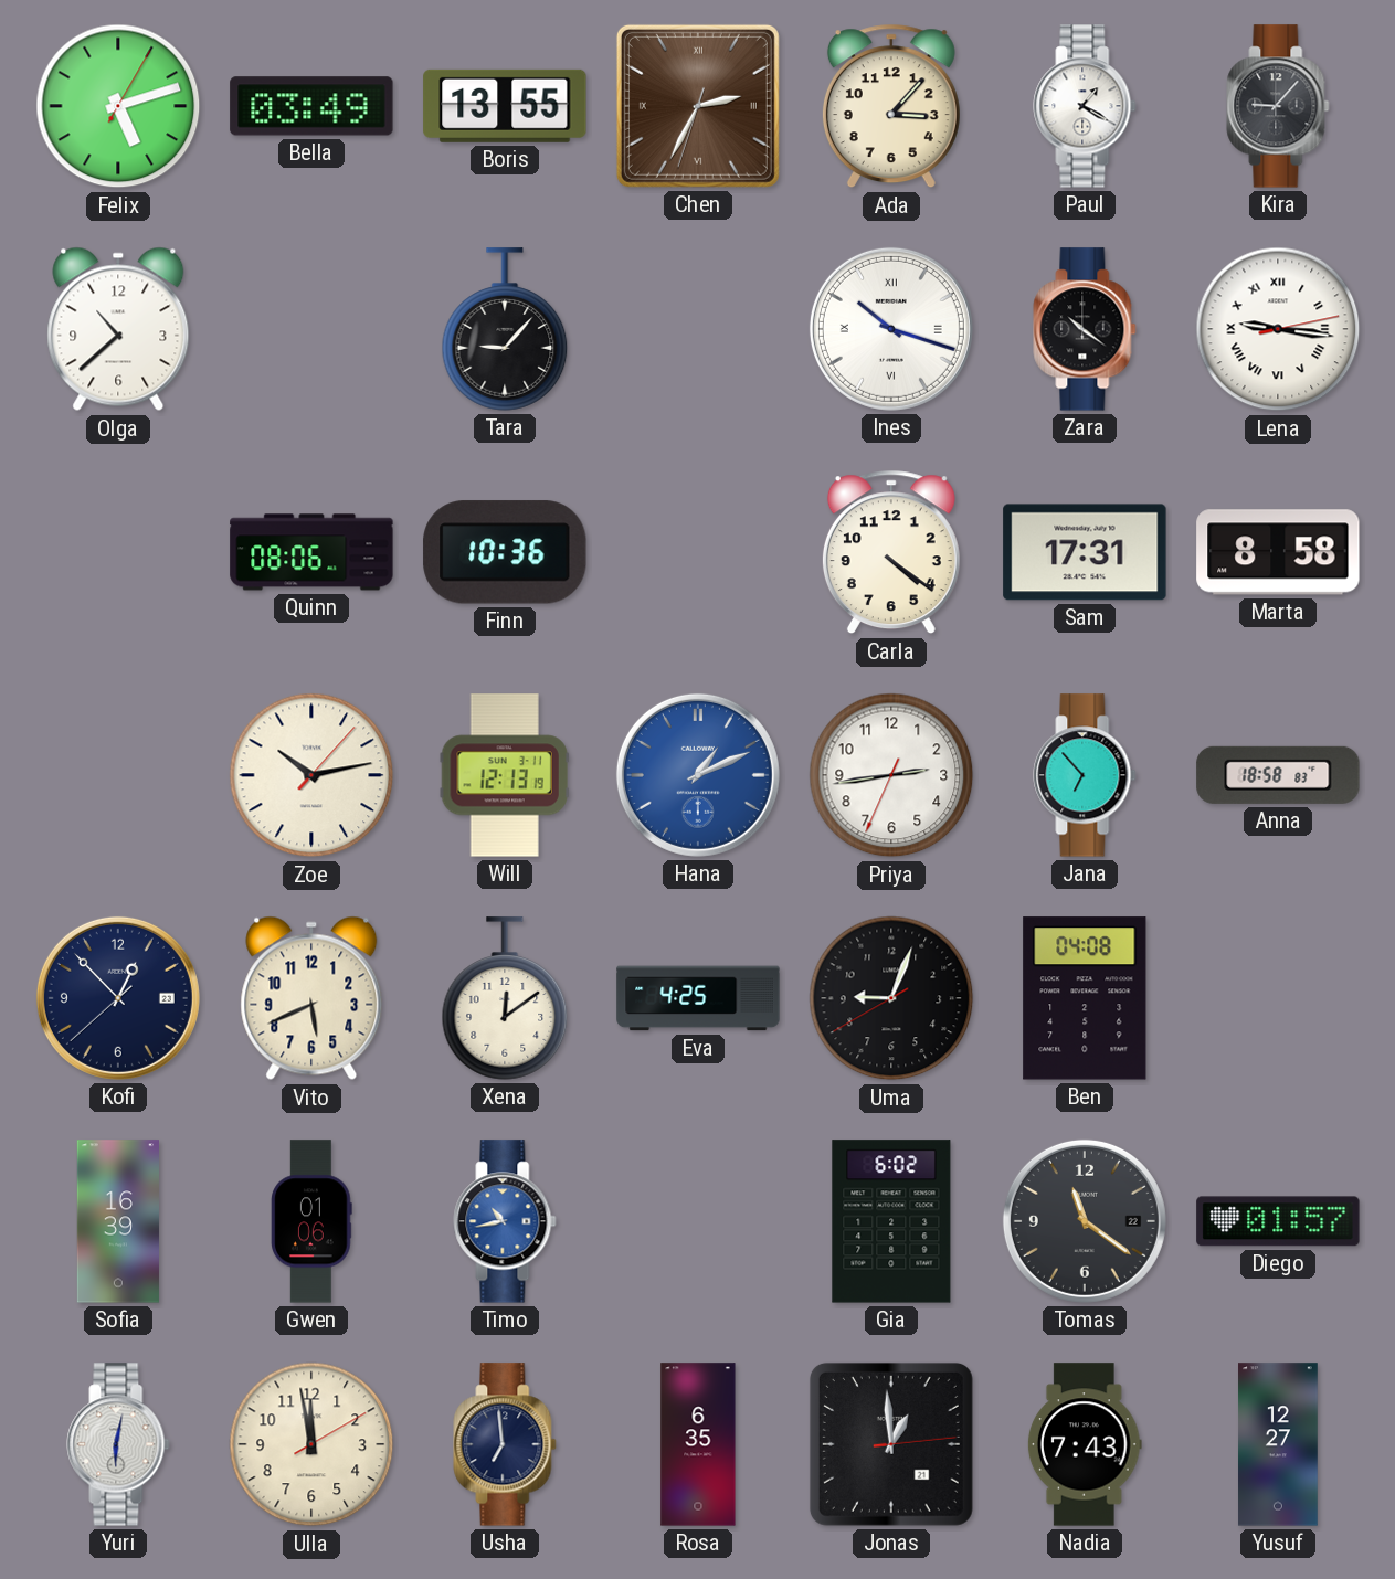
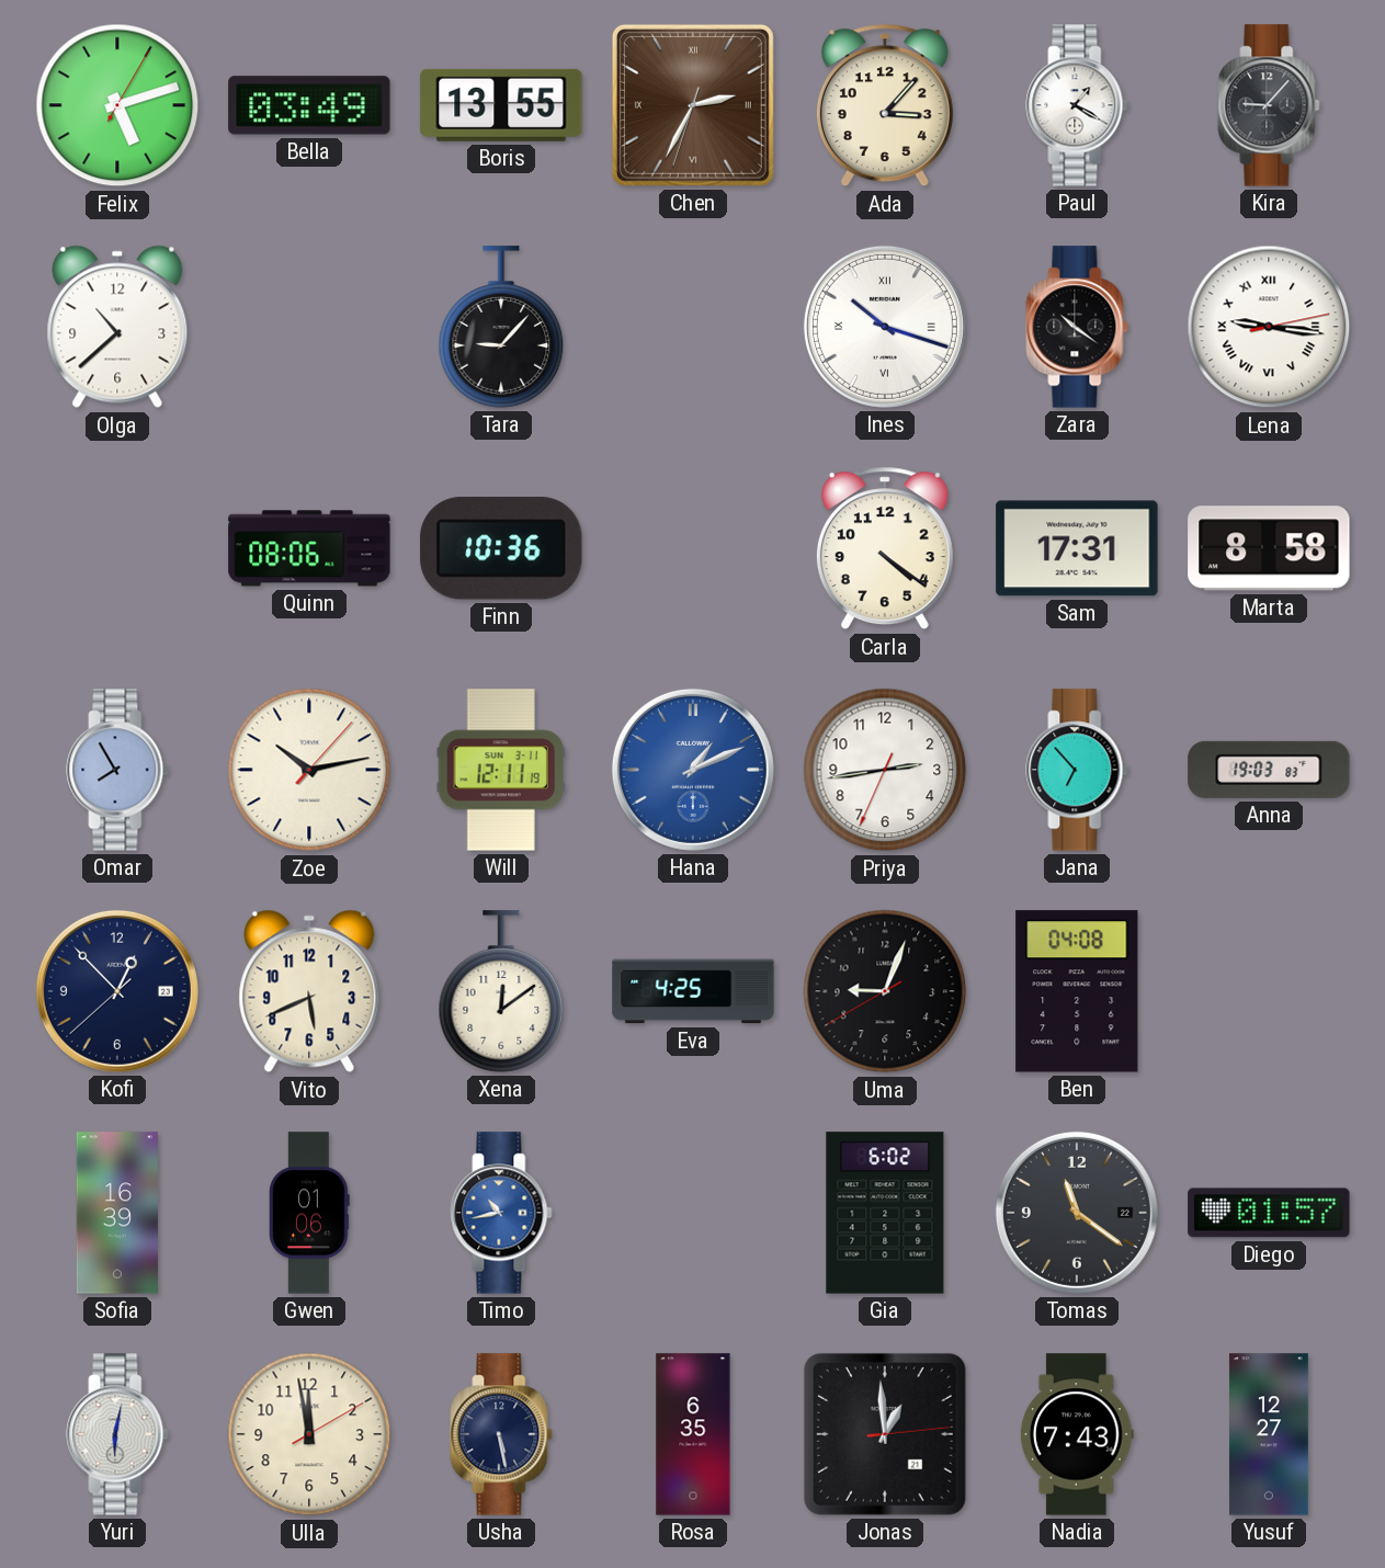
Omar: none -> 7:55 (117, 770)
Will: 12:13 -> 12:11 (501, 770)
Anna: 18:58 -> 19:03 (1269, 770)
Usha: 6:59 -> 5:28 (501, 1434)
